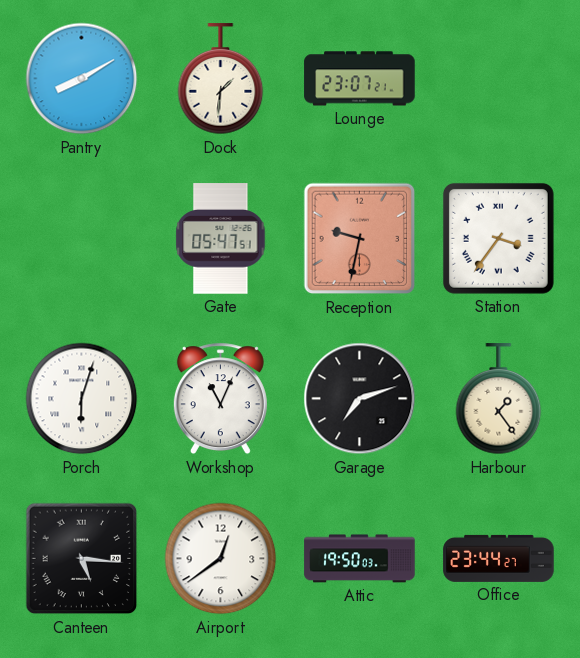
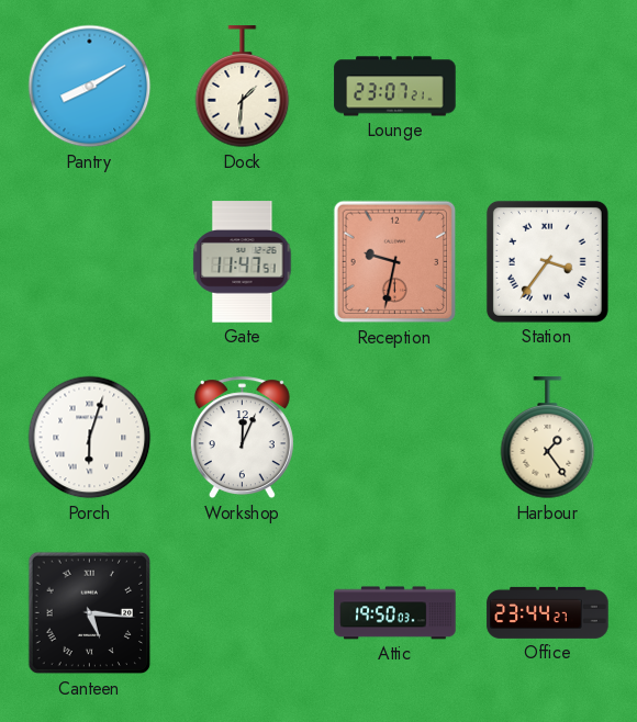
Gate: 05:47 -> 11:47 (243, 262)
Workshop: 11:04 -> 12:04 (242, 438)
Garage: 7:12 -> none (360, 399)
Airport: 12:39 -> none (221, 559)
